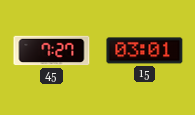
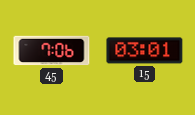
45: 7:27 -> 7:06 (52, 51)
